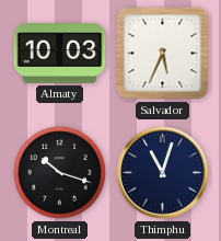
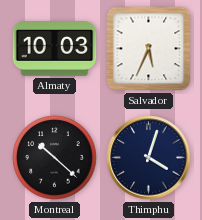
Montreal: 10:18 -> 10:22 (55, 158)
Thimphu: 11:03 -> 4:03 (149, 158)
